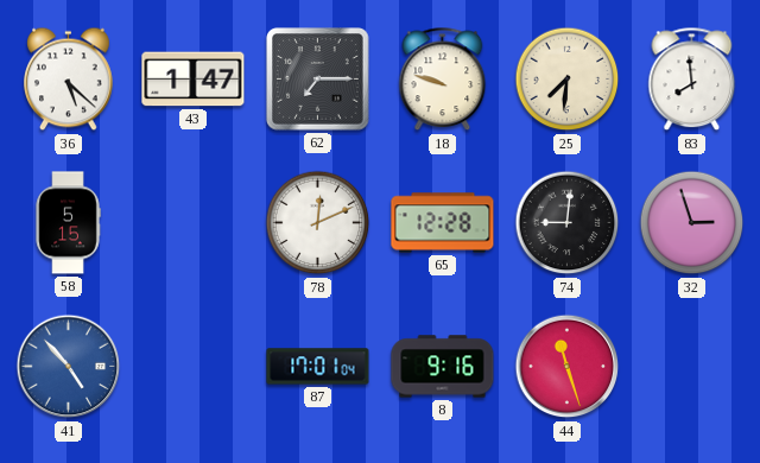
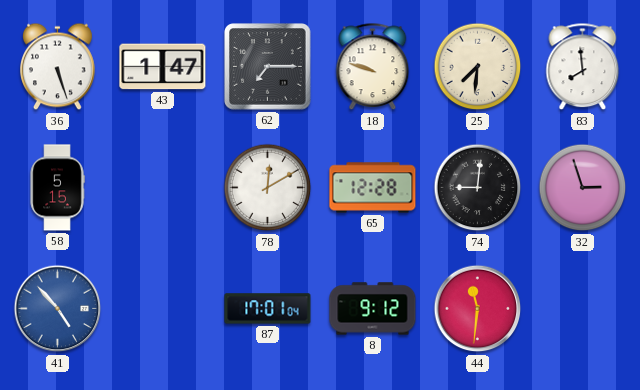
36: 5:22 -> 5:27 (58, 67)
78: 12:11 -> 12:10 (268, 188)
8: 9:16 -> 9:12 (373, 309)
44: 11:27 -> 11:31 (478, 309)
